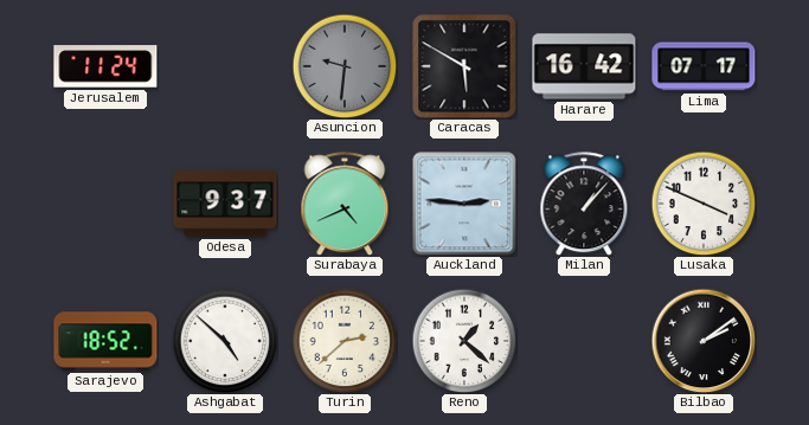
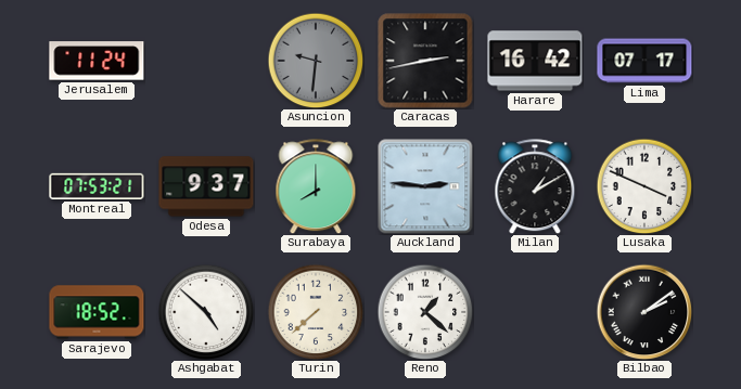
Caracas: 5:50 -> 2:43 (425, 61)
Montreal: none -> 07:53 (97, 186)
Surabaya: 4:41 -> 8:00 (316, 186)
Milan: 1:07 -> 1:10 (535, 186)
Turin: 2:38 -> 7:38 (316, 312)
